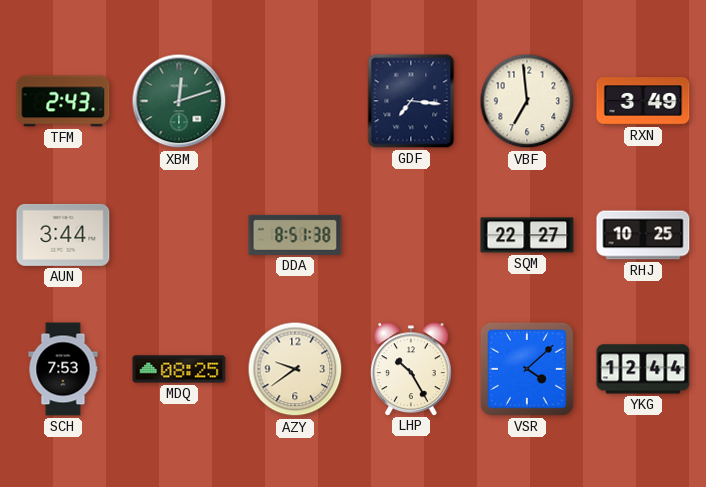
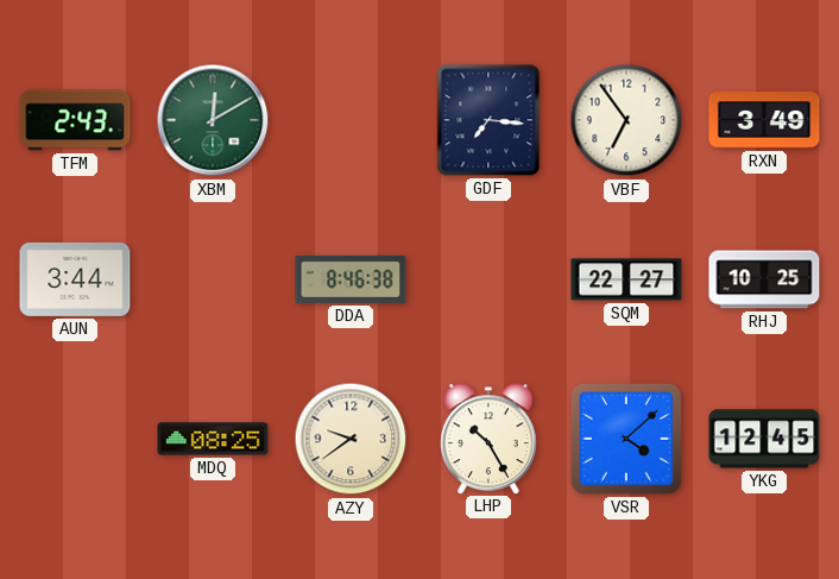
XBM: 12:12 -> 12:10 (213, 120)
VBF: 6:59 -> 6:54 (626, 120)
DDA: 8:51 -> 8:46 (351, 279)
SCH: 7:53 -> none (63, 369)
YKG: 12:44 -> 12:45 (764, 439)
